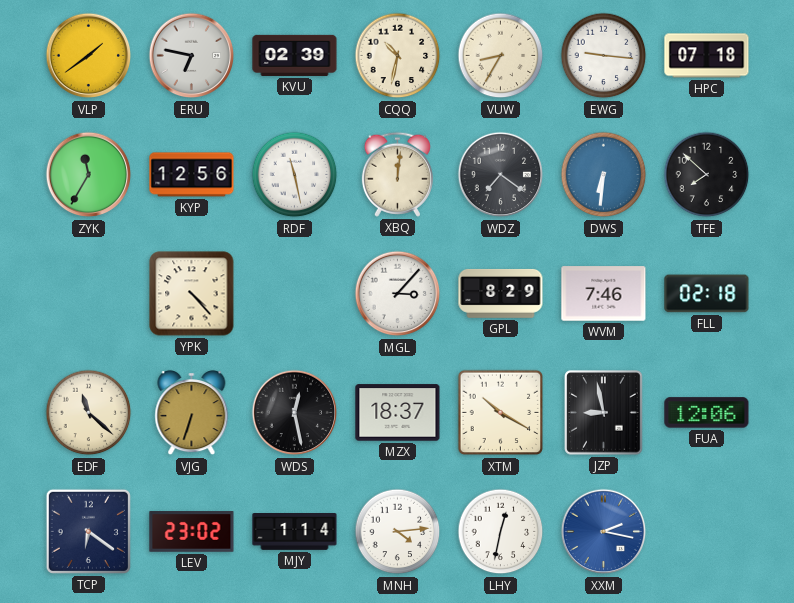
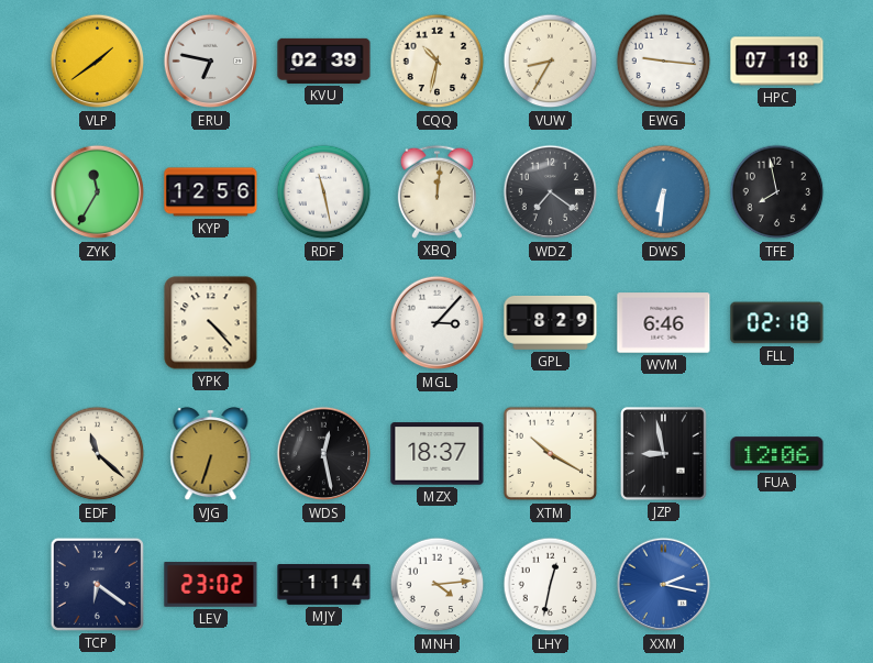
TFE: 7:52 -> 7:58 (777, 192)
WVM: 7:46 -> 6:46 (664, 323)
